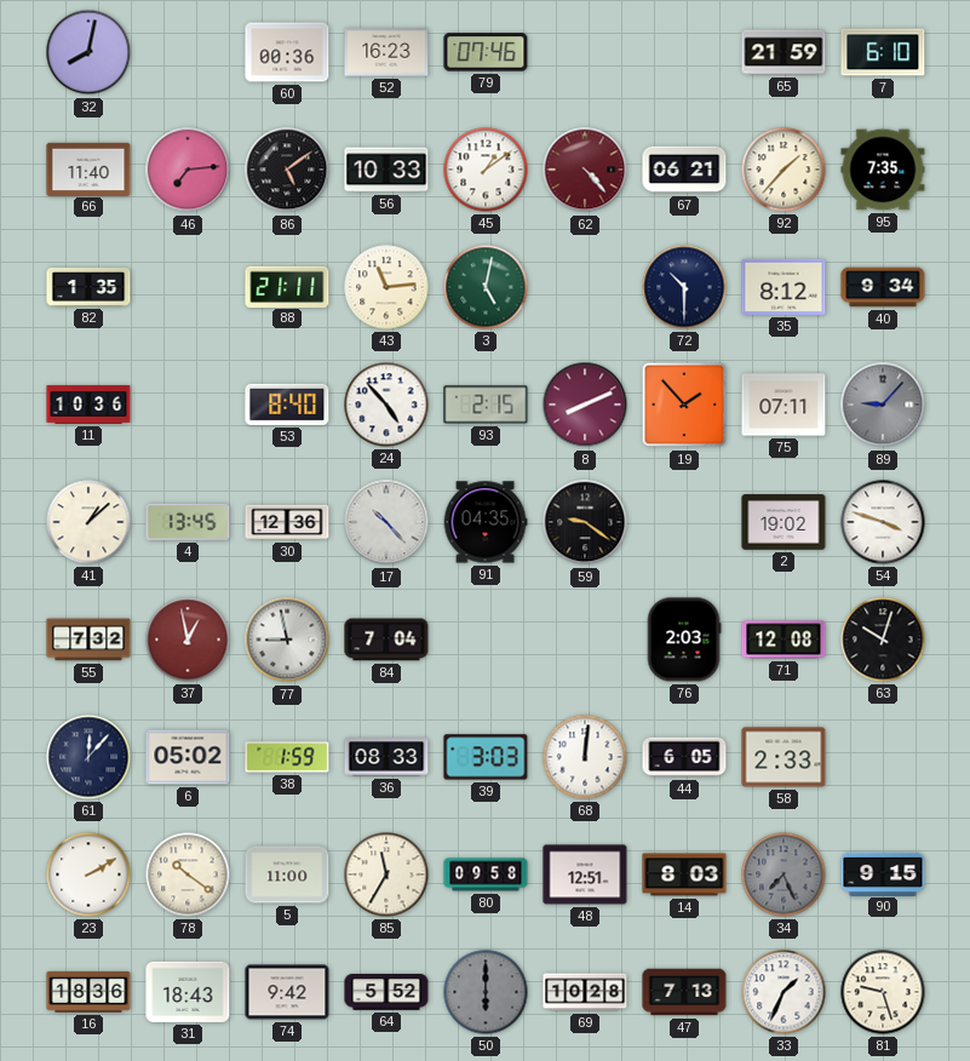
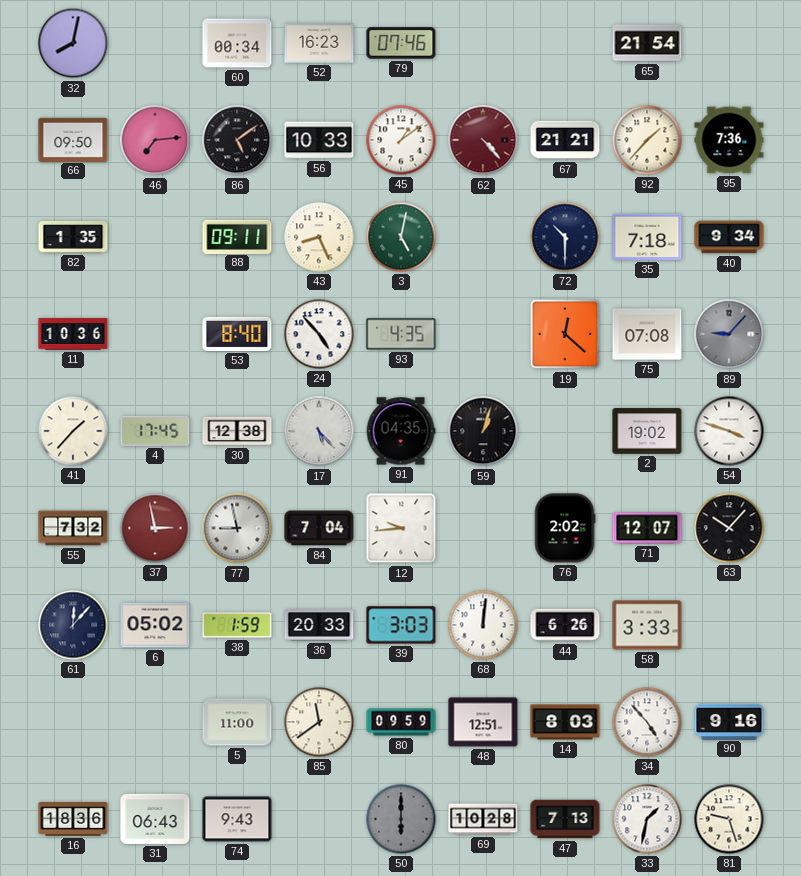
60: 00:36 -> 00:34 (237, 43)
65: 21:59 -> 21:54 (647, 43)
7: 6:10 -> none (883, 52)
66: 11:40 -> 09:50 (73, 139)
67: 06:21 -> 21:21 (565, 140)
95: 7:35 -> 7:36 (729, 140)
88: 21:11 -> 09:11 (237, 236)
43: 11:14 -> 8:26 (319, 237)
35: 8:12 -> 7:18 (647, 237)
93: 2:15 -> 4:35 (401, 334)
8: 8:11 -> none (585, 405)
19: 1:53 -> 12:22 (565, 334)
75: 07:11 -> 07:08 (647, 334)
41: 1:08 -> 1:37 (73, 431)
4: 13:45 -> 17:45 (155, 431)
30: 12:36 -> 12:38 (237, 431)
17: 10:23 -> 5:23 (319, 431)
59: 9:21 -> 1:03 (483, 431)
37: 12:58 -> 2:58 (155, 528)
12: none -> 9:44 (401, 528)
76: 2:03 -> 2:02 (565, 528)
71: 12:08 -> 12:07 (647, 528)
63: 10:03 -> 10:07 (729, 528)
36: 08:33 -> 20:33 (319, 625)
44: 6:05 -> 6:26 (565, 625)
58: 2:33 -> 3:33 (647, 625)
23: 2:10 -> none (88, 874)
78: 10:21 -> none (188, 874)
85: 11:35 -> 11:39 (319, 722)
80: 09:58 -> 09:59 (401, 722)
34: 7:26 -> 4:53 (647, 722)
34 dial: grey -> white (647, 722)
90: 9:15 -> 9:16 (729, 721)
31: 18:43 -> 06:43 (155, 819)
74: 9:42 -> 9:43 (237, 819)
64: 5:52 -> none (386, 992)
33: 1:34 -> 1:32 (647, 819)
